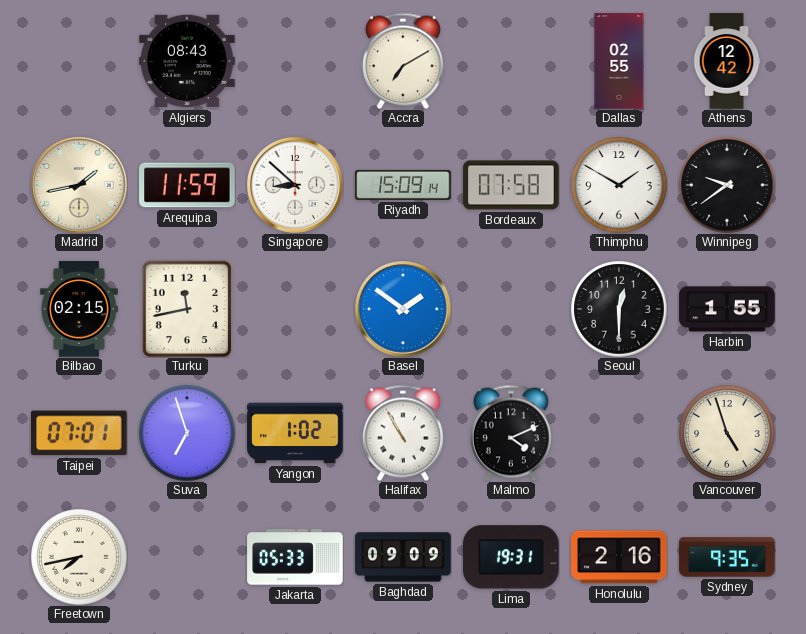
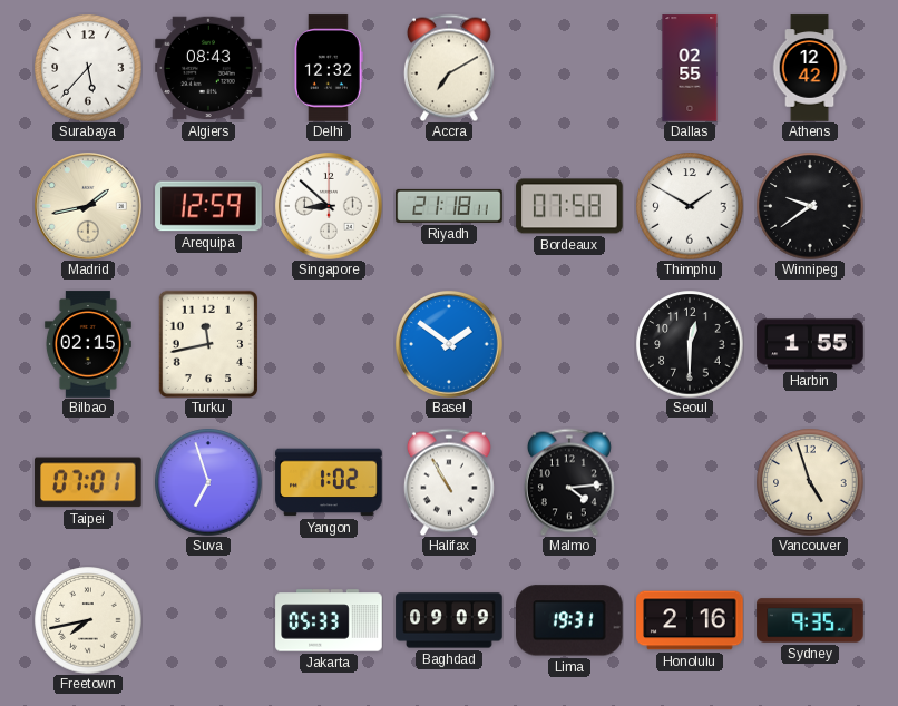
Surabaya: none -> 5:37 (88, 68)
Delhi: none -> 12:32 (329, 68)
Arequipa: 11:59 -> 12:59 (208, 206)
Riyadh: 15:09 -> 21:18 (449, 206)
Malmo: 4:11 -> 4:14 (569, 482)
